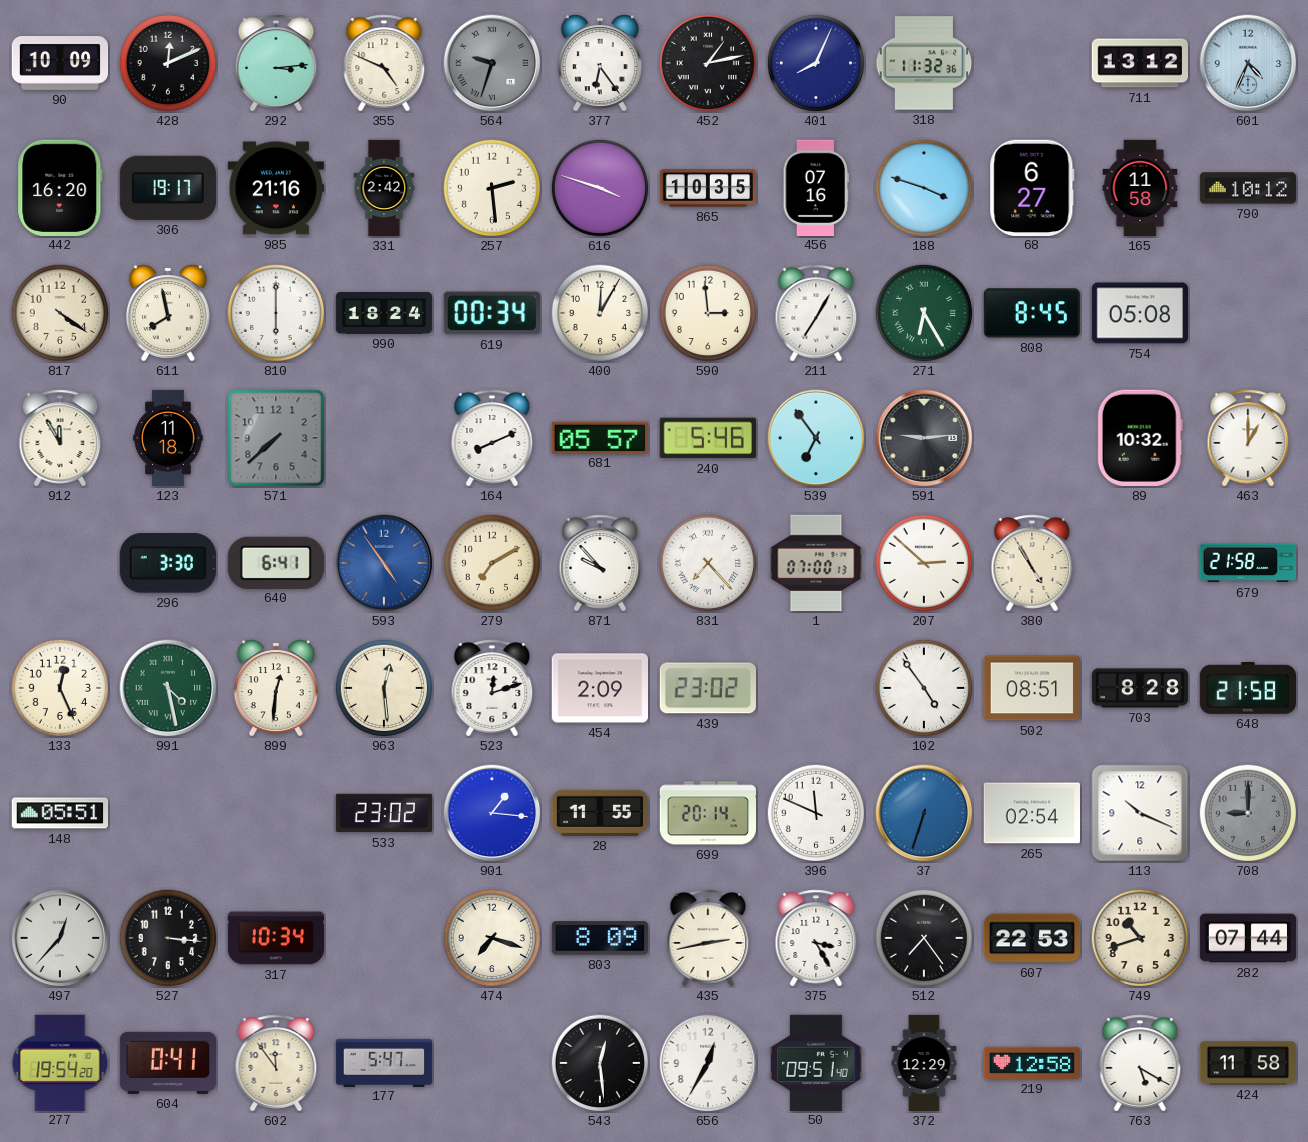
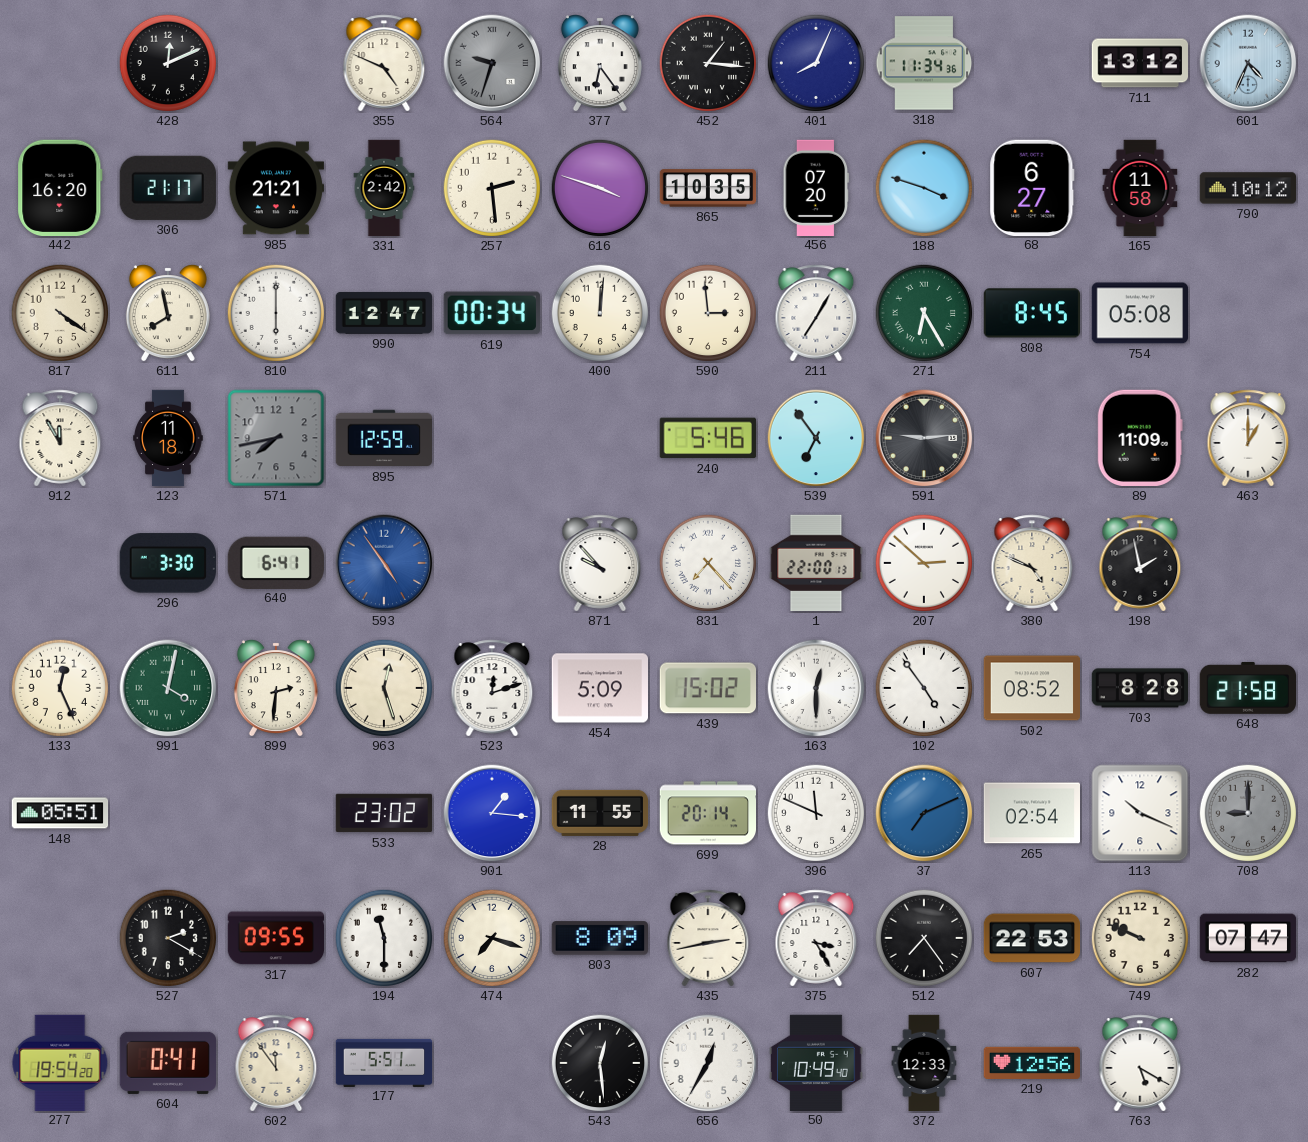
90: 10:09 -> none (60, 64)
292: 3:14 -> none (276, 63)
452: 1:13 -> 1:16 (707, 62)
318: 11:32 -> 11:34 (924, 63)
306: 19:17 -> 21:17 (168, 188)
985: 21:16 -> 21:21 (276, 188)
456: 07:16 -> 07:20 (816, 187)
990: 18:24 -> 12:47 (384, 313)
400: 12:05 -> 12:01 (599, 312)
571: 7:38 -> 7:43 (276, 438)
895: none -> 12:59 (383, 438)
164: 8:11 -> none (492, 438)
681: 05:57 -> none (600, 437)
89: 10:32 -> 11:09 (1140, 438)
279: 7:10 -> none (491, 562)
1: 07:00 -> 22:00 (816, 563)
380: 4:55 -> 4:49 (1032, 563)
198: none -> 1:58 (1140, 563)
679: 21:58 -> none (1248, 563)
991: 4:28 -> 4:02 (168, 688)
899: 12:31 -> 2:31 (276, 688)
963: 12:29 -> 12:27 (383, 687)
454: 2:09 -> 5:09 (599, 688)
439: 23:02 -> 15:02 (707, 688)
163: none -> 12:30 (816, 688)
502: 08:51 -> 08:52 (1031, 688)
37: 6:33 -> 7:11 (924, 813)
497: 12:37 -> none (60, 938)
527: 3:16 -> 2:20 (167, 937)
317: 10:34 -> 09:55 (276, 938)
194: none -> 11:30 (383, 937)
749: 10:42 -> 9:49 (1139, 937)
282: 07:44 -> 07:47 (1248, 938)
177: 5:47 -> 5:51 (384, 1062)
50: 09:51 -> 10:49 (817, 1062)
372: 12:29 -> 12:33 (924, 1063)
219: 12:58 -> 12:56 (1032, 1063)
424: 11:58 -> none (1248, 1063)
